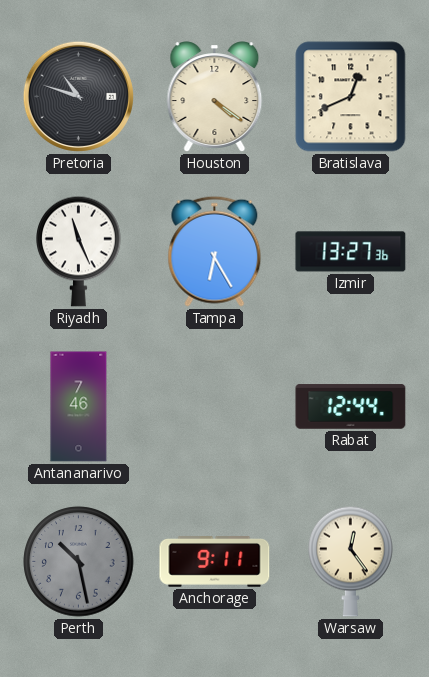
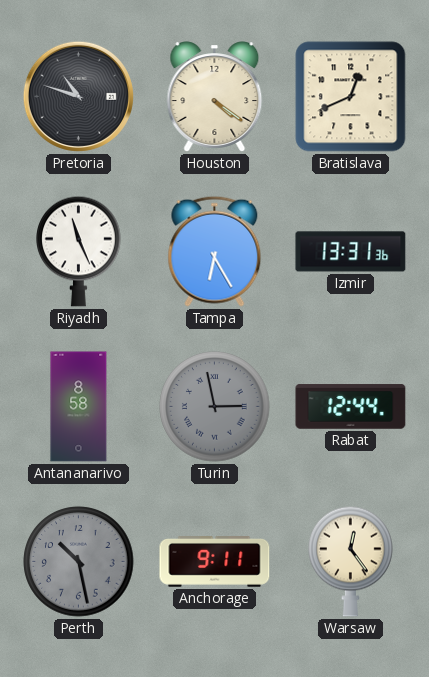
Izmir: 13:27 -> 13:31 (351, 252)
Antananarivo: 7:46 -> 8:58 (79, 407)
Turin: none -> 2:58 (215, 407)
